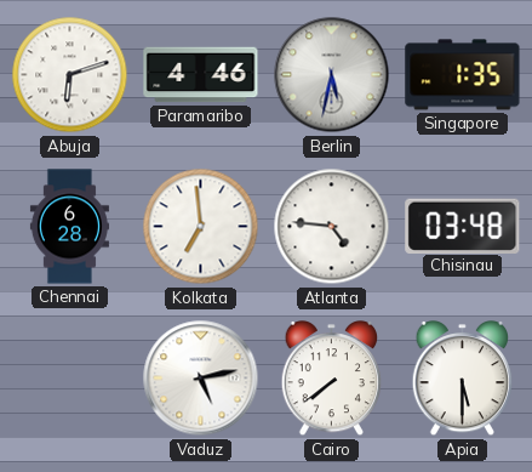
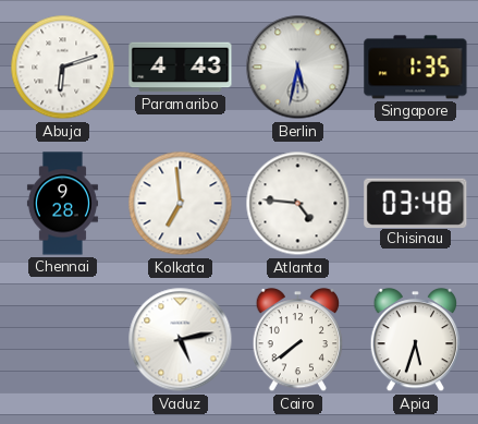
Paramaribo: 4:46 -> 4:43 (181, 68)
Chennai: 6:28 -> 9:28 (62, 204)
Apia: 5:30 -> 5:33 (416, 341)
